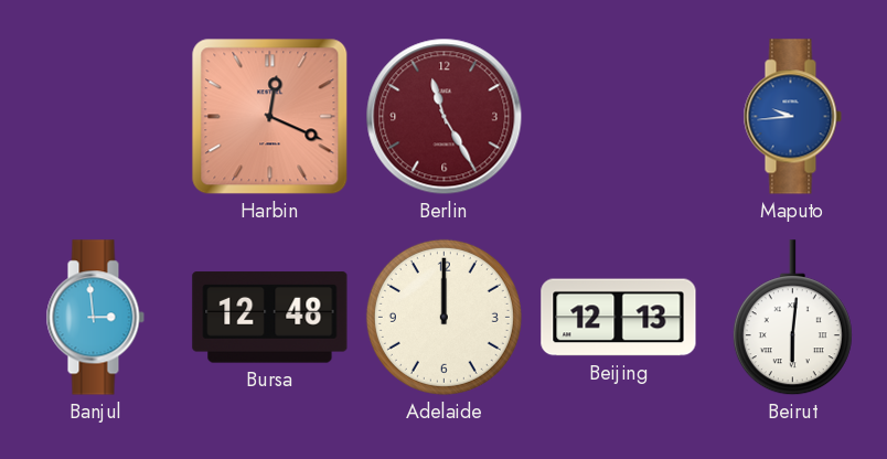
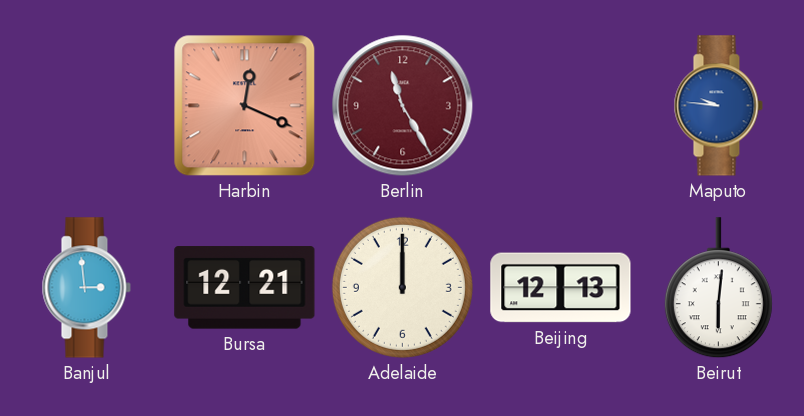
Maputo: 9:44 -> 9:46 (718, 106)
Bursa: 12:48 -> 12:21 (245, 288)
